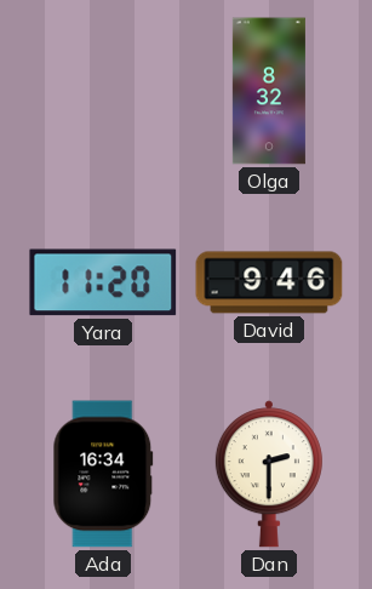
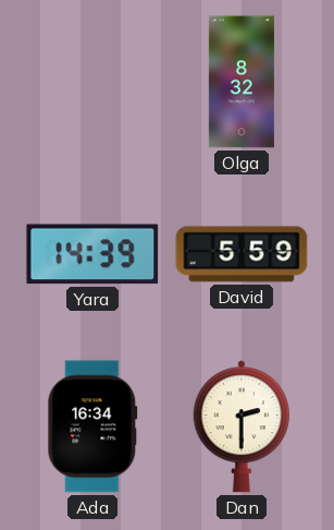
Yara: 11:20 -> 14:39 (92, 254)
David: 9:46 -> 5:59 (242, 254)
